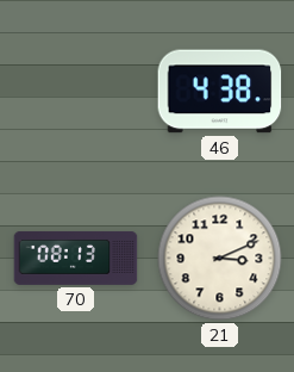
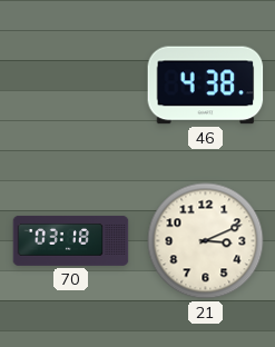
70: 08:13 -> 03:18 (71, 240)
